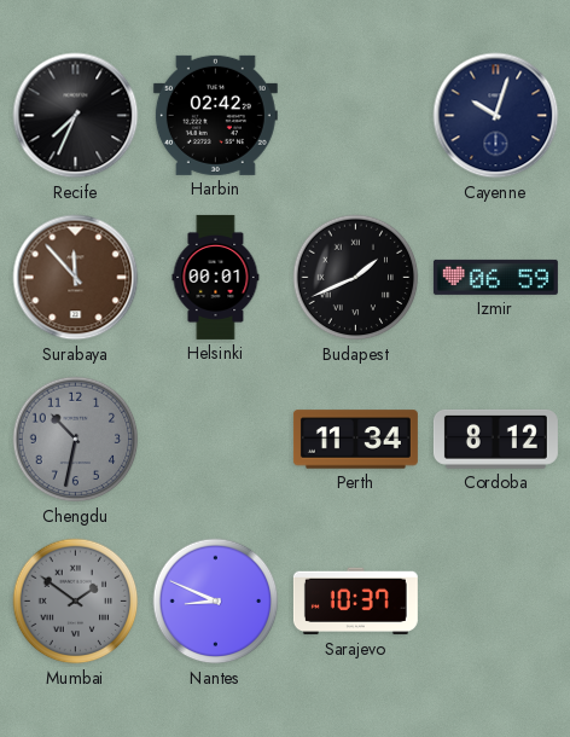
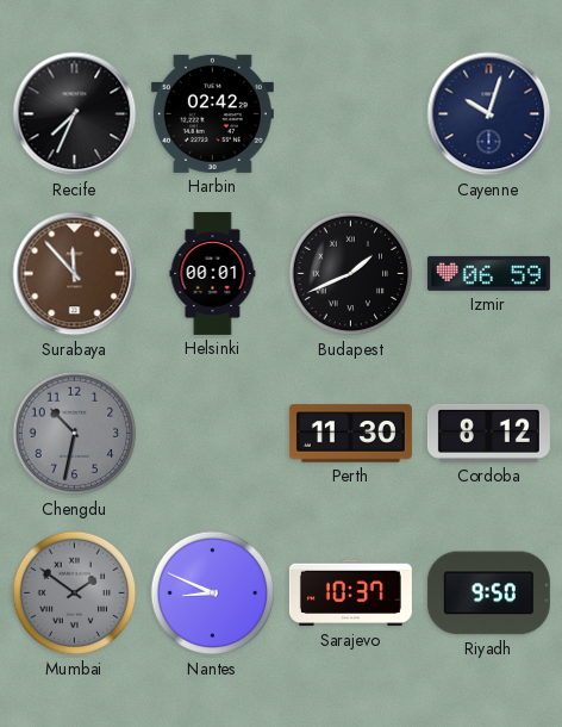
Perth: 11:34 -> 11:30 (350, 434)
Riyadh: none -> 9:50 (488, 594)
